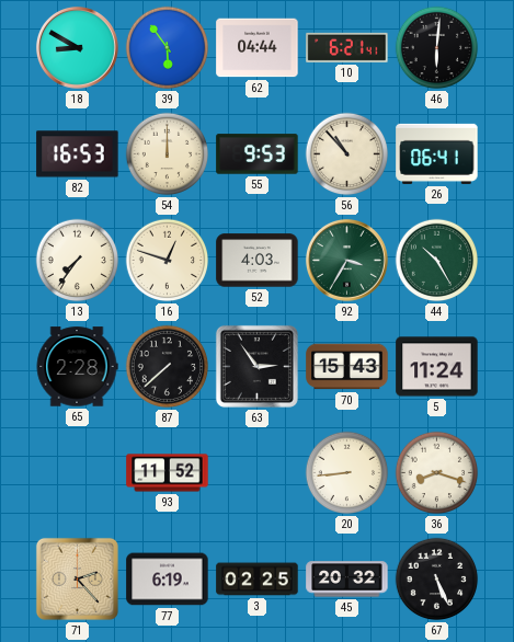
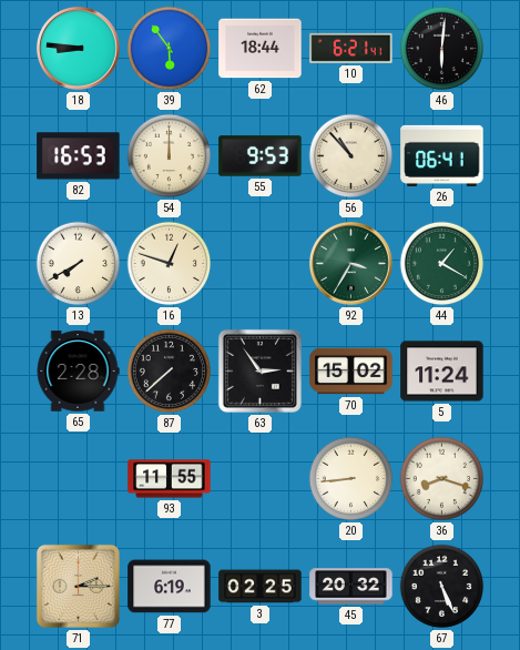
18: 8:50 -> 8:46 (78, 48)
62: 04:44 -> 18:44 (261, 49)
13: 7:36 -> 7:40 (79, 264)
52: 4:03 -> none (258, 261)
44: 10:25 -> 1:20 (442, 264)
70: 15:43 -> 15:02 (351, 372)
93: 11:52 -> 11:55 (170, 479)
71: 2:23 -> 2:15 (78, 586)
